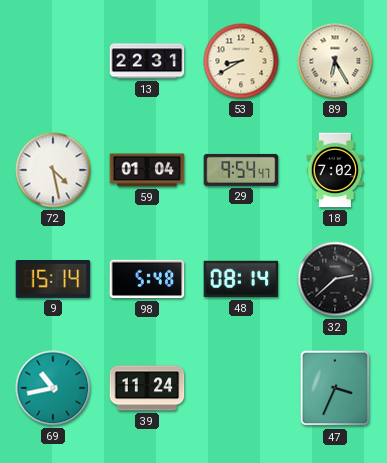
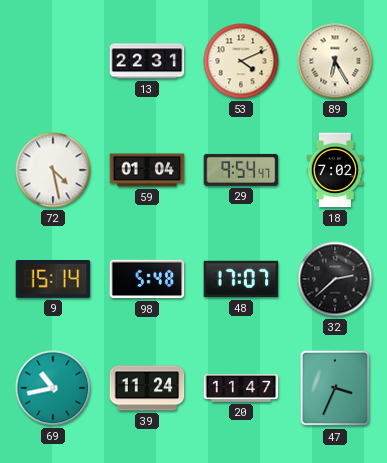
53: 8:40 -> 4:11 (241, 61)
48: 08:14 -> 17:07 (241, 279)
20: none -> 11:47 (241, 389)
